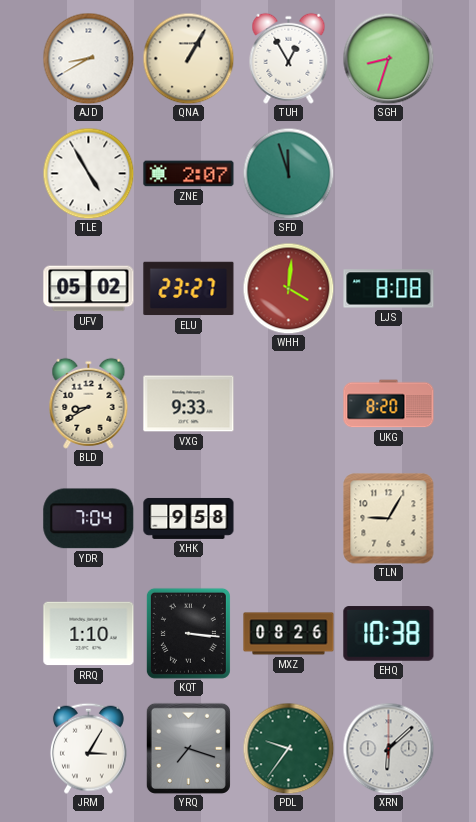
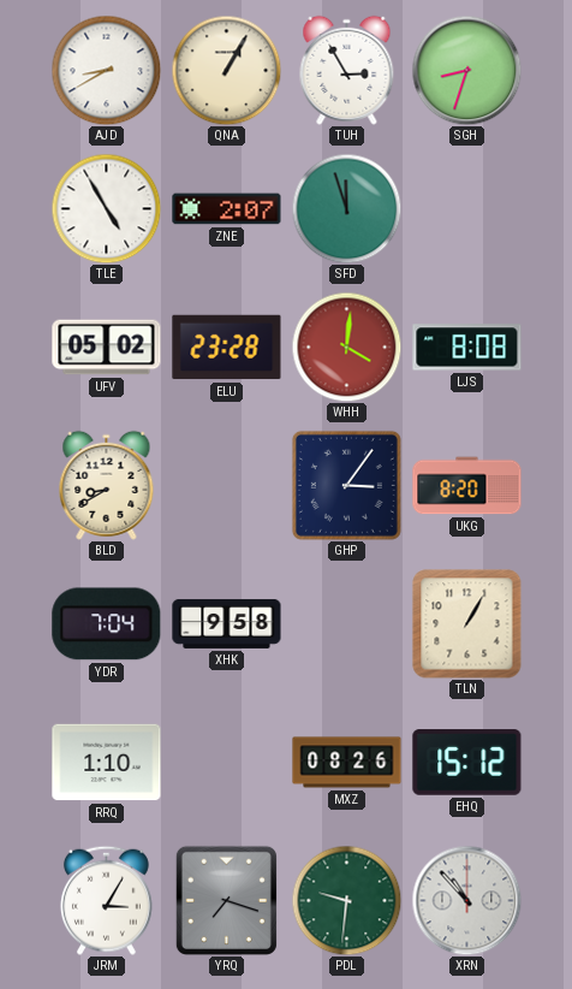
TUH: 12:55 -> 2:55 (347, 70)
ELU: 23:27 -> 23:28 (227, 348)
VXG: 9:33 -> none (189, 404)
GHP: none -> 3:06 (346, 485)
TLN: 9:05 -> 1:05 (467, 624)
KQT: 3:16 -> none (188, 633)
EHQ: 10:38 -> 15:12 (467, 763)
PDL: 9:36 -> 9:31 (346, 900)
XRN: 6:08 -> 10:53 (466, 900)
